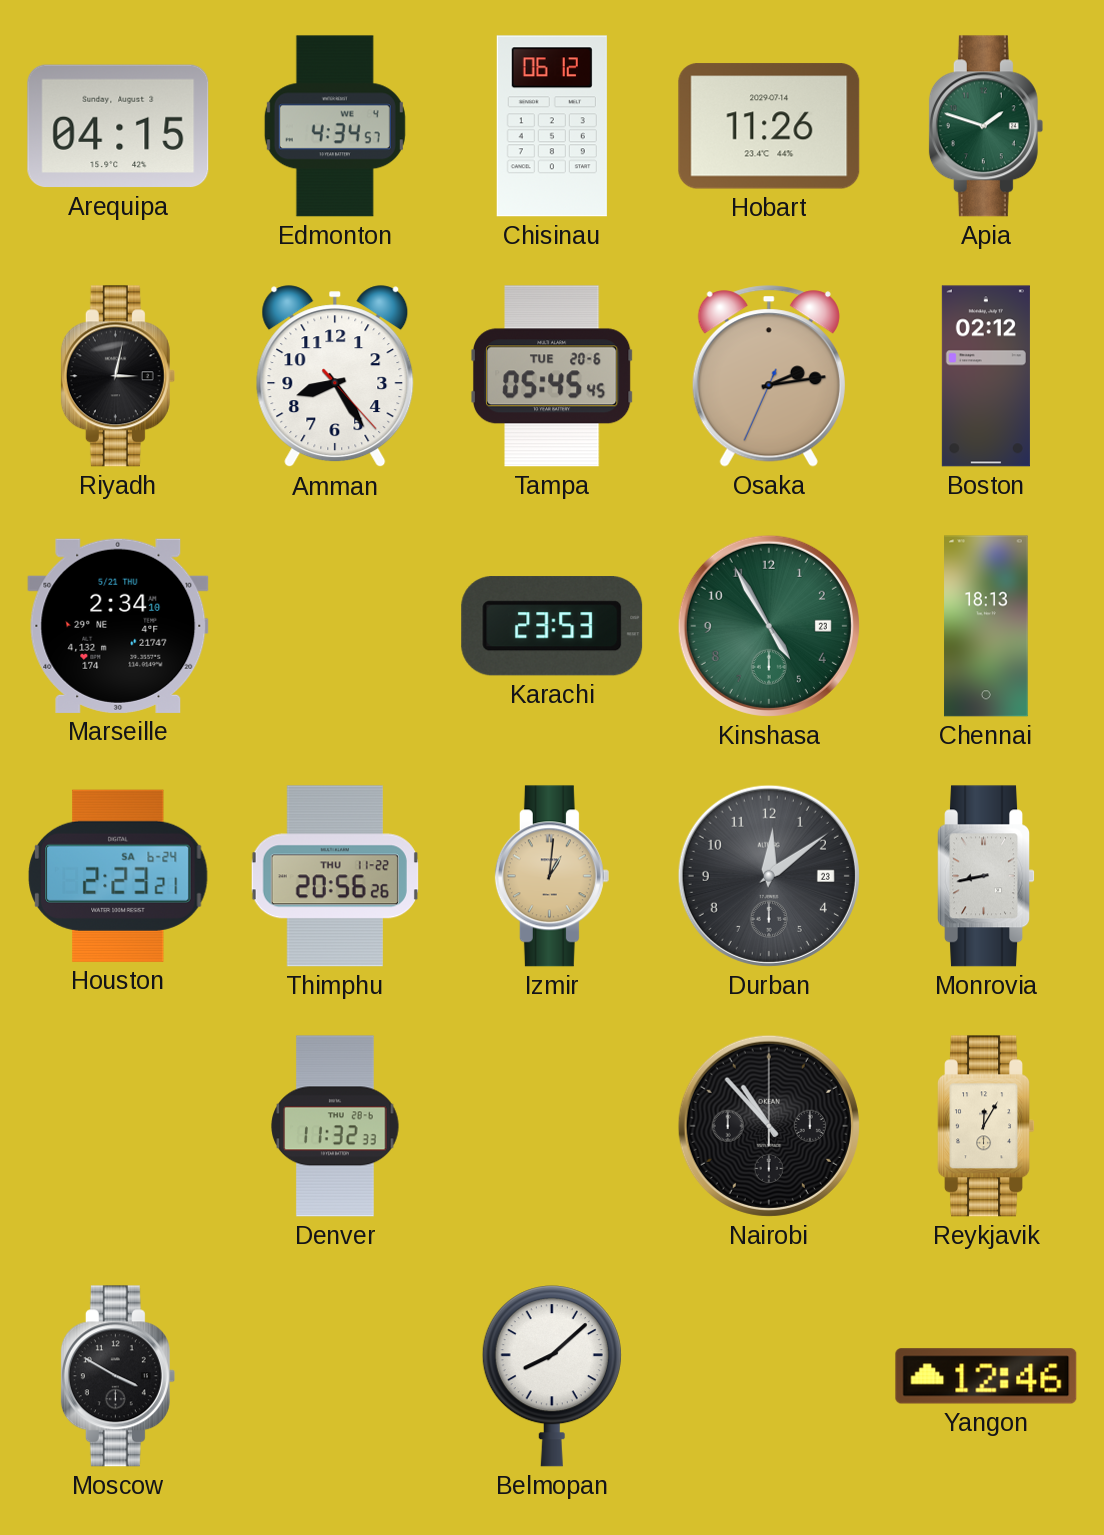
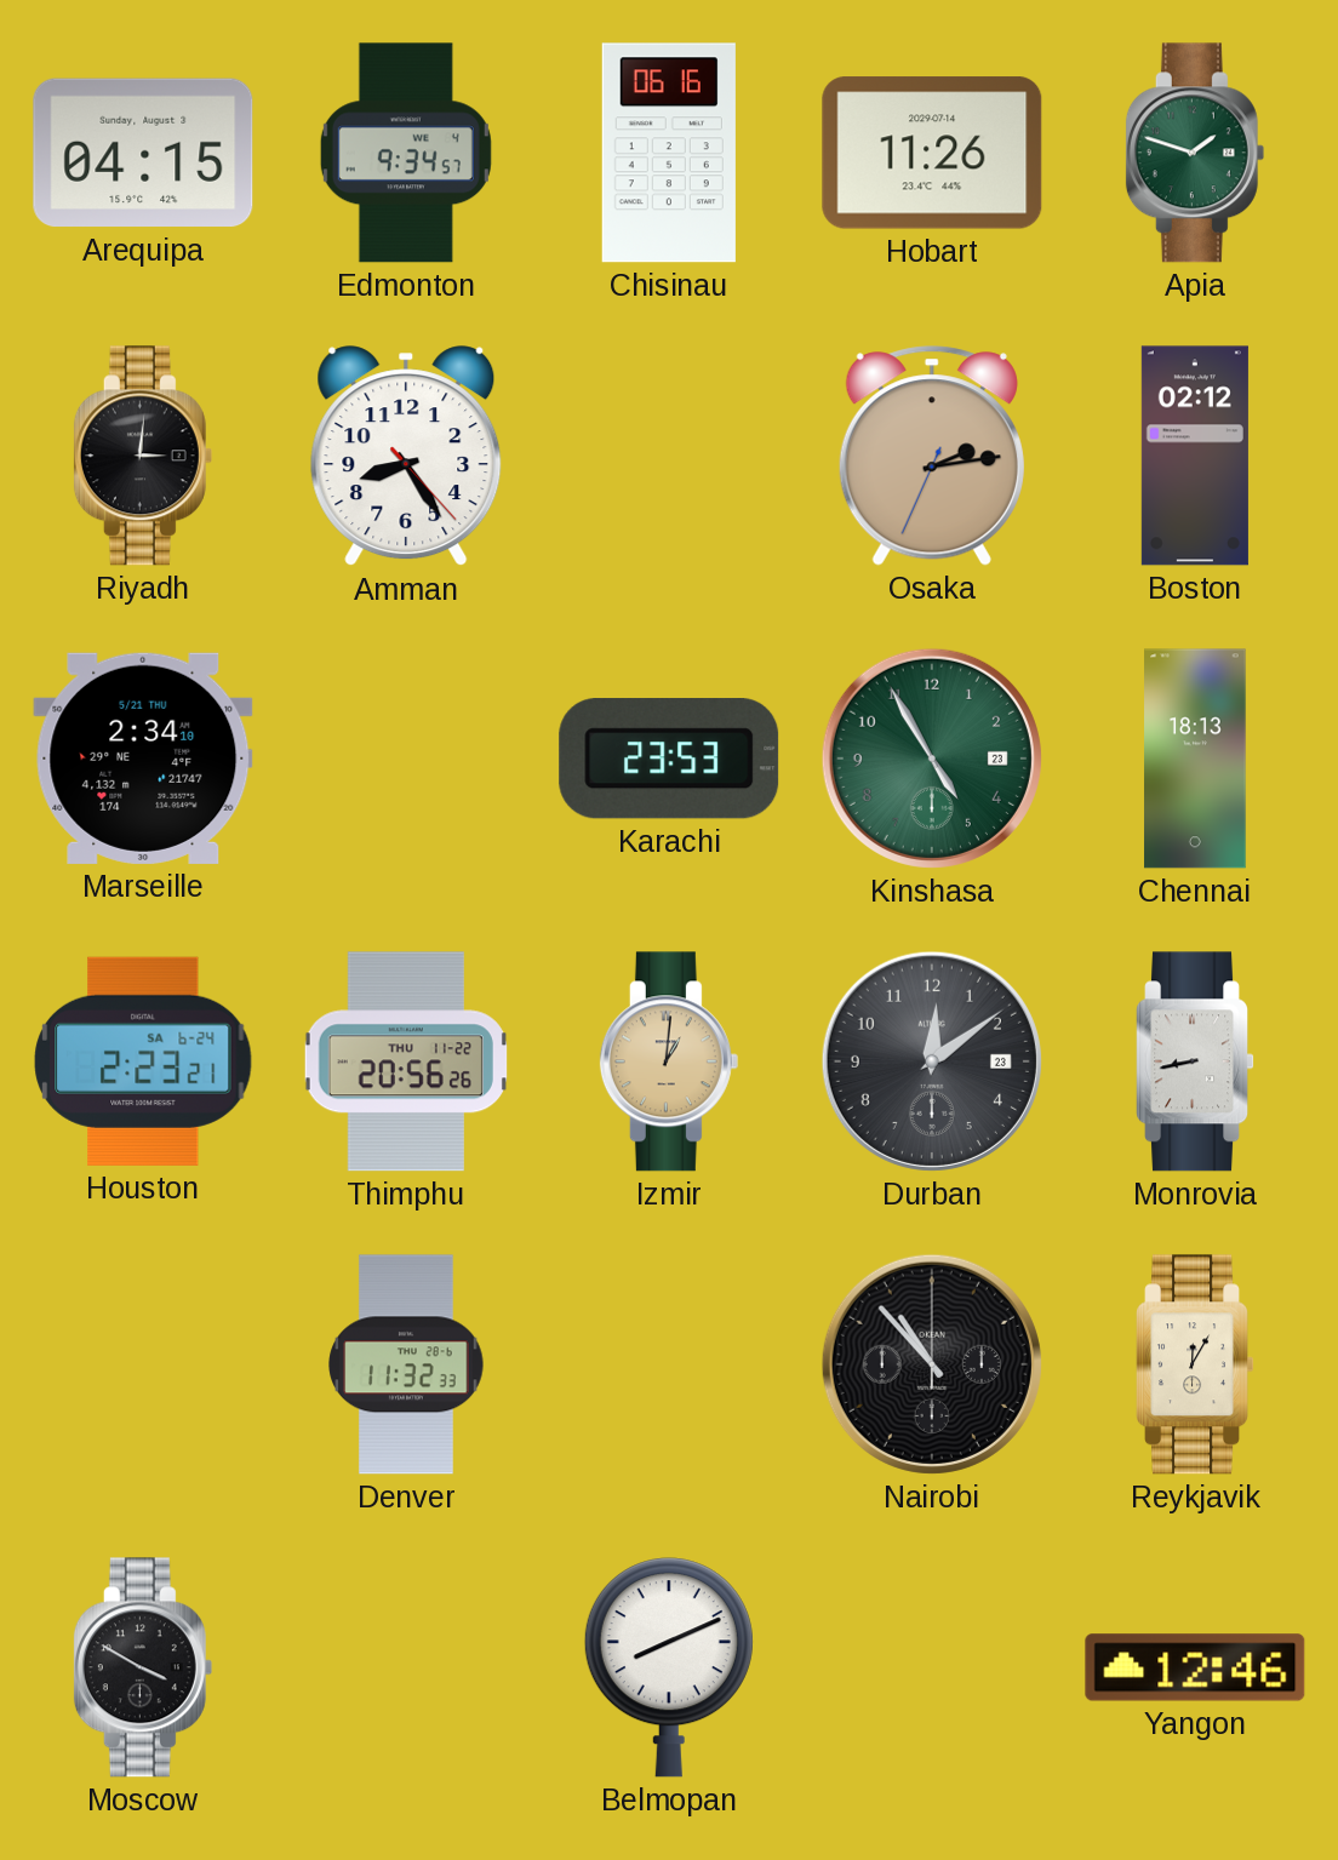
Edmonton: 4:34 -> 9:34 (406, 153)
Chisinau: 06:12 -> 06:16 (669, 153)
Riyadh: 3:02 -> 3:01 (143, 456)
Tampa: 05:45 -> none (552, 376)
Belmopan: 8:08 -> 8:11 (669, 1667)
